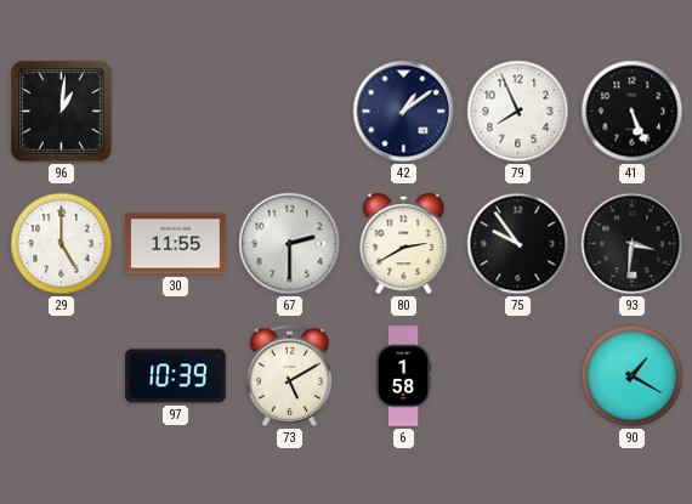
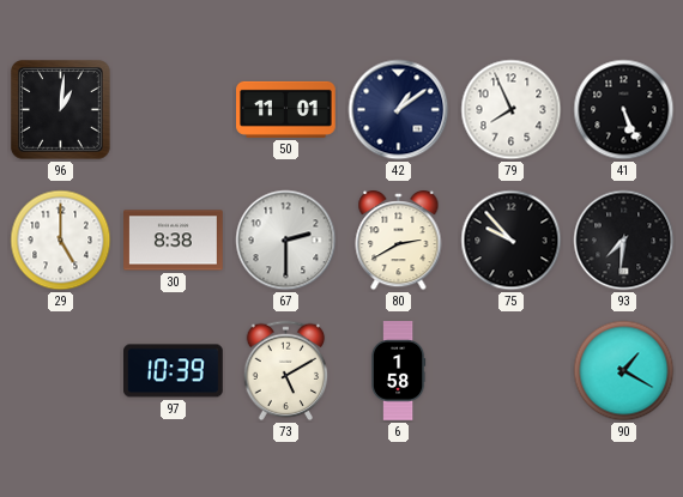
50: none -> 11:01 (286, 109)
30: 11:55 -> 8:38 (174, 241)
75: 9:54 -> 9:53 (512, 241)
93: 3:31 -> 7:31 (624, 241)
